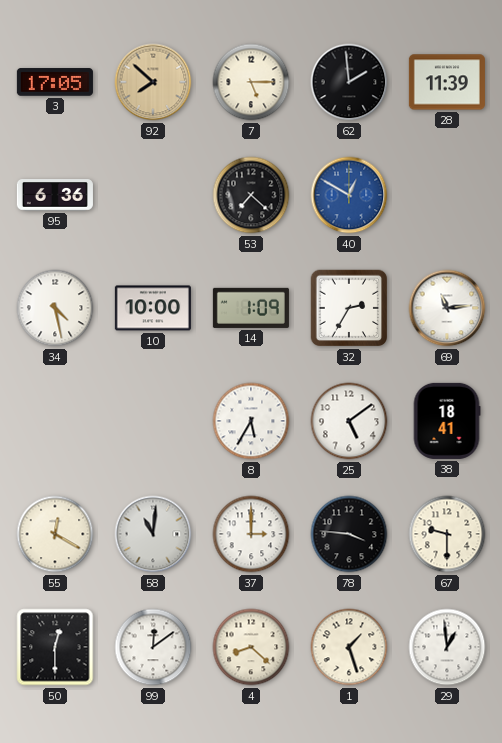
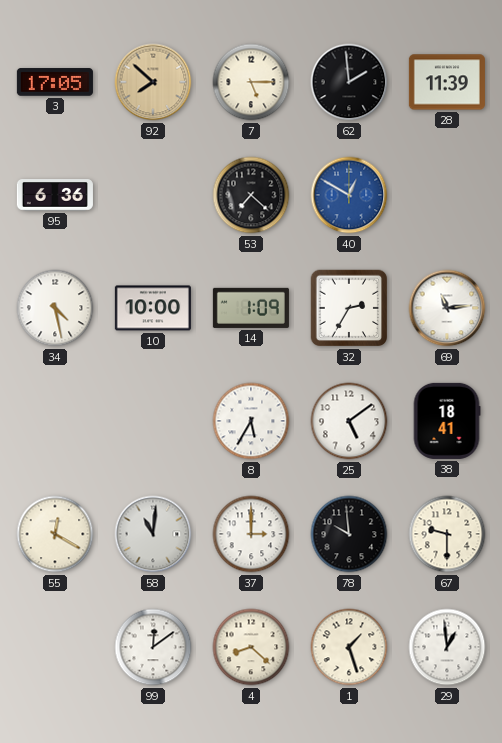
78: 3:46 -> 9:59 (349, 534)
50: 12:30 -> none (55, 647)
